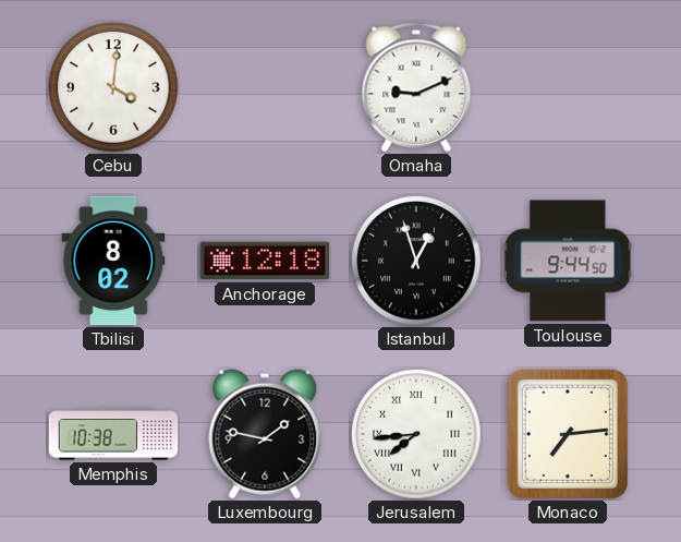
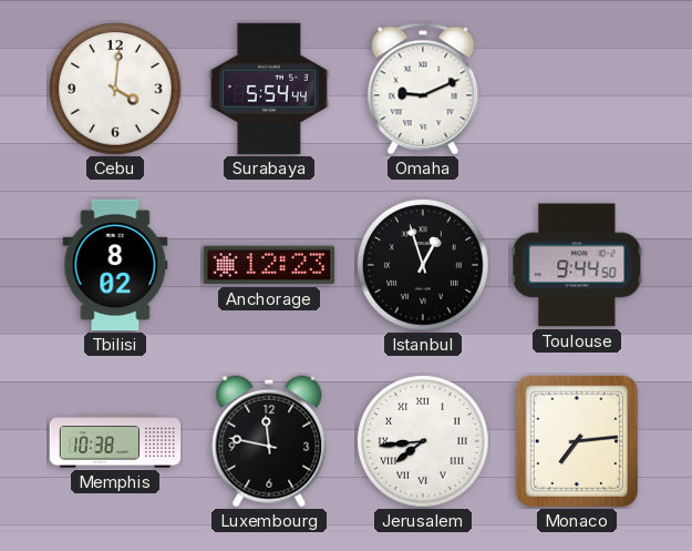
Surabaya: none -> 5:54 (269, 89)
Anchorage: 12:18 -> 12:23 (268, 265)
Luxembourg: 1:47 -> 11:47 (269, 441)
